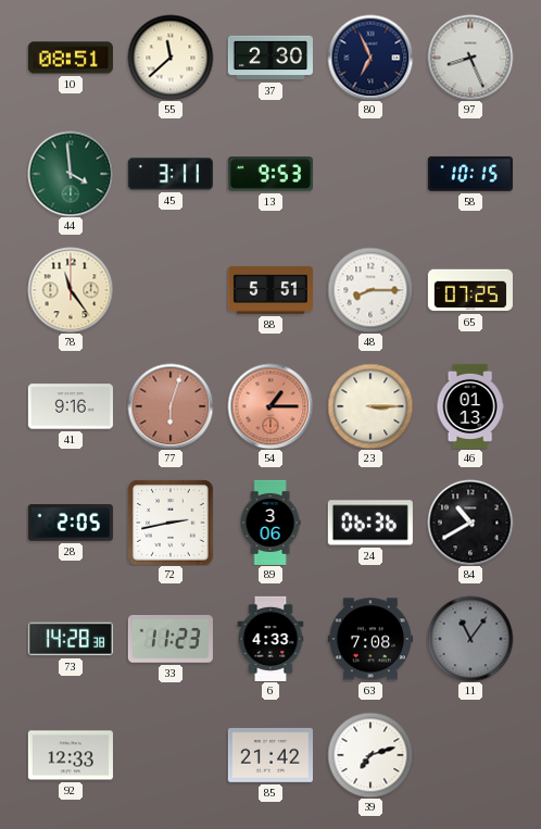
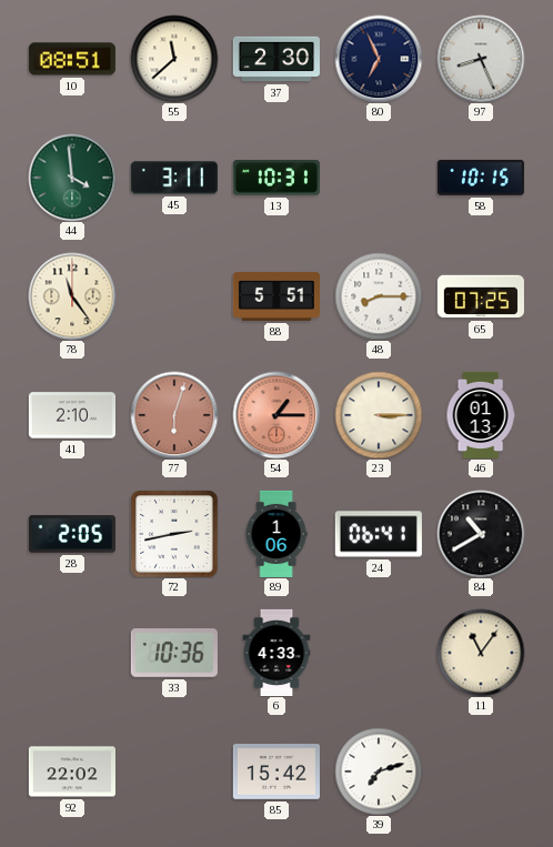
13: 9:53 -> 10:31 (276, 178)
41: 9:16 -> 2:10 (72, 415)
89: 3:06 -> 1:06 (276, 534)
24: 06:36 -> 06:41 (379, 534)
73: 14:28 -> none (71, 639)
33: 11:23 -> 10:36 (174, 654)
63: 7:08 -> none (370, 639)
11 dial: grey -> cream (481, 653)
92: 12:33 -> 22:02 (72, 772)
85: 21:42 -> 15:42 (276, 773)
